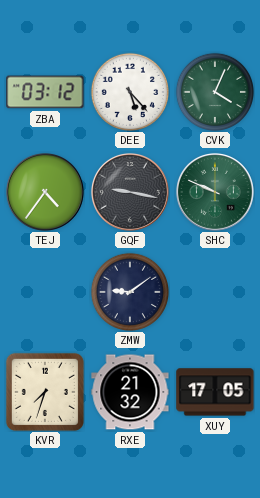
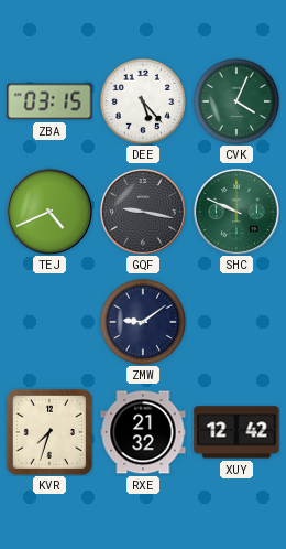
ZBA: 03:12 -> 03:15 (50, 101)
TEJ: 4:36 -> 4:41 (50, 212)
XUY: 17:05 -> 12:42 (237, 432)
